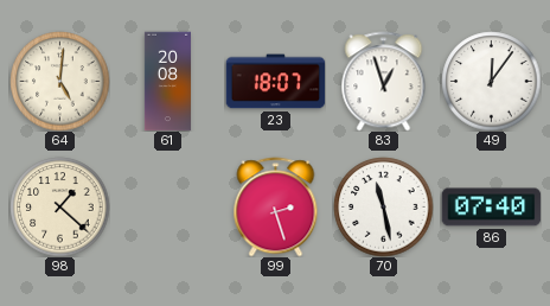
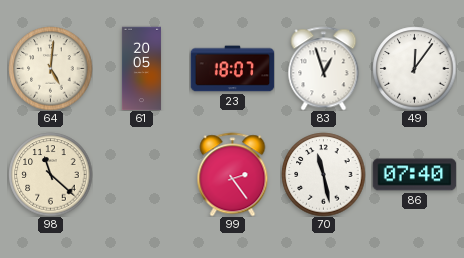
61: 20:08 -> 20:05 (141, 68)
98: 1:22 -> 11:22 (50, 174)
99: 2:27 -> 2:24 (233, 174)
